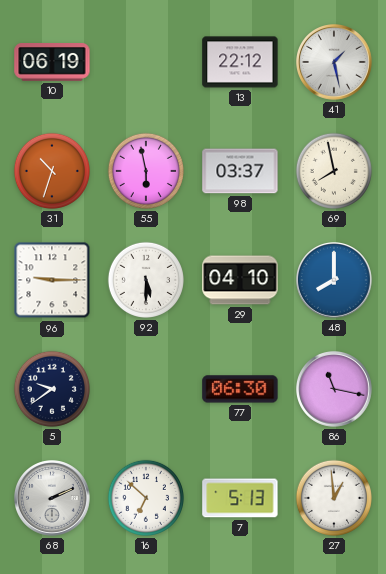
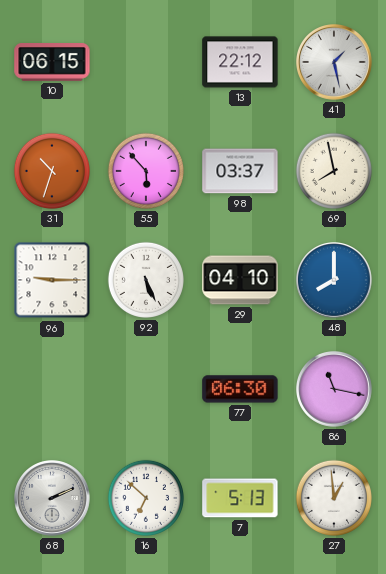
10: 06:19 -> 06:15 (52, 63)
55: 5:58 -> 5:53 (146, 171)
92: 5:30 -> 5:26 (146, 280)
5: 9:39 -> none (52, 389)
